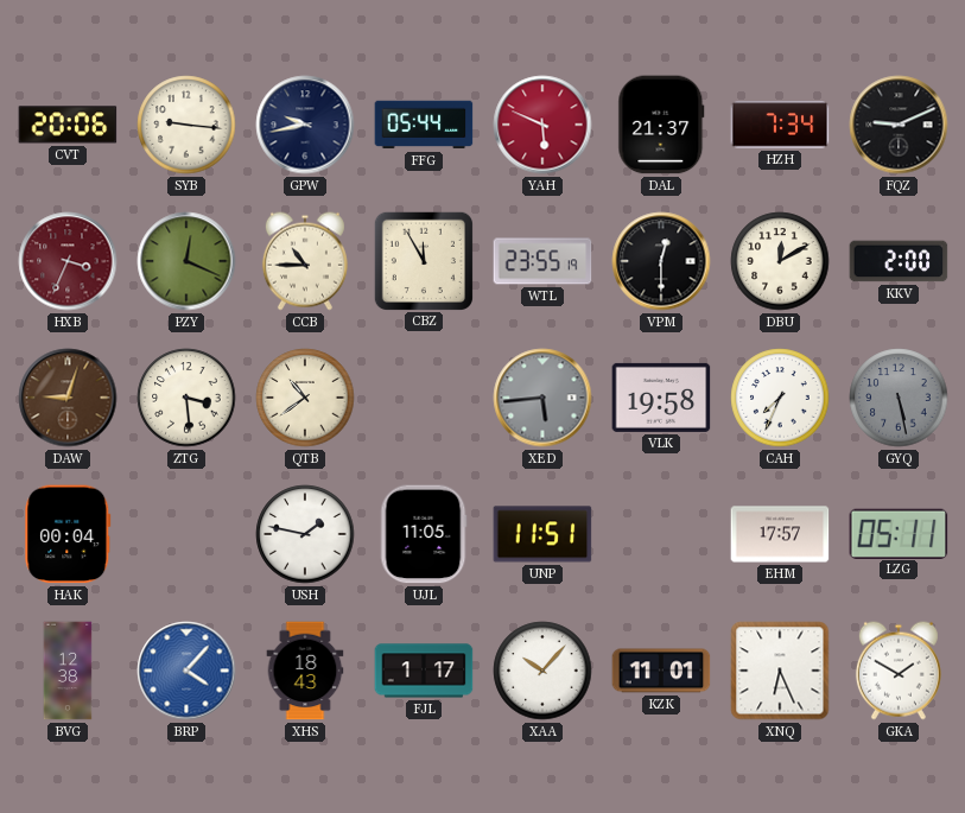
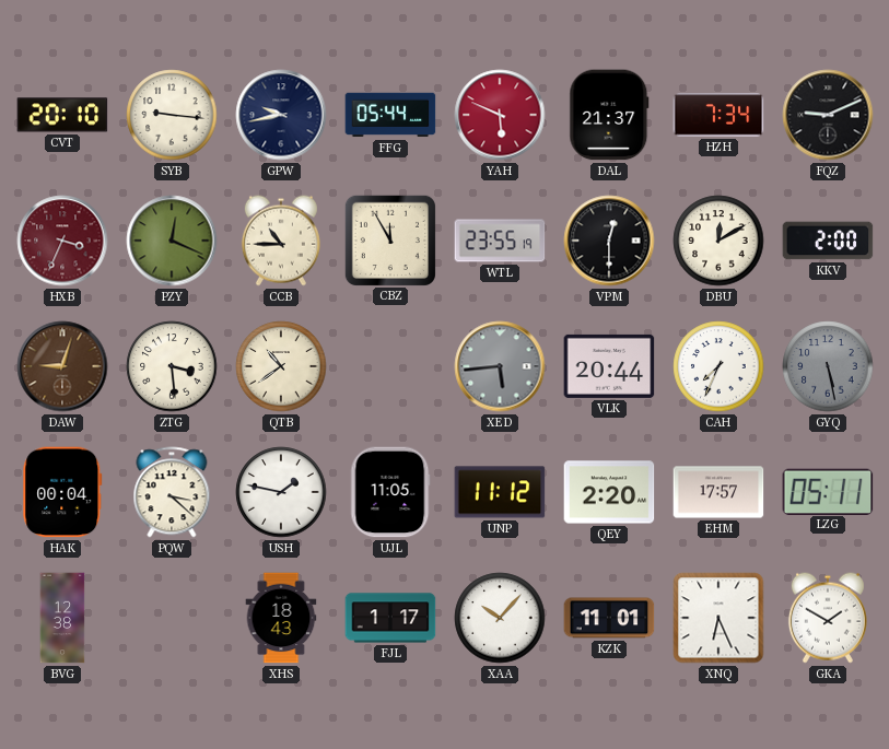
CVT: 20:06 -> 20:10 (62, 115)
VLK: 19:58 -> 20:44 (609, 366)
PQW: none -> 3:22 (172, 492)
UNP: 11:51 -> 11:12 (500, 492)
QEY: none -> 2:20 (609, 492)
BRP: 4:07 -> none (186, 671)
